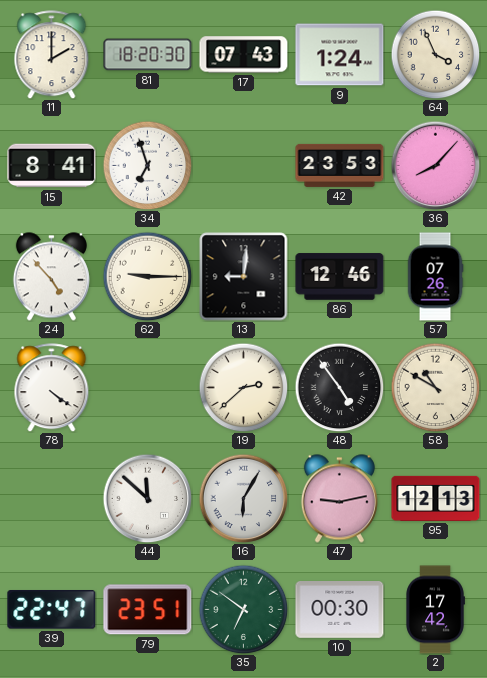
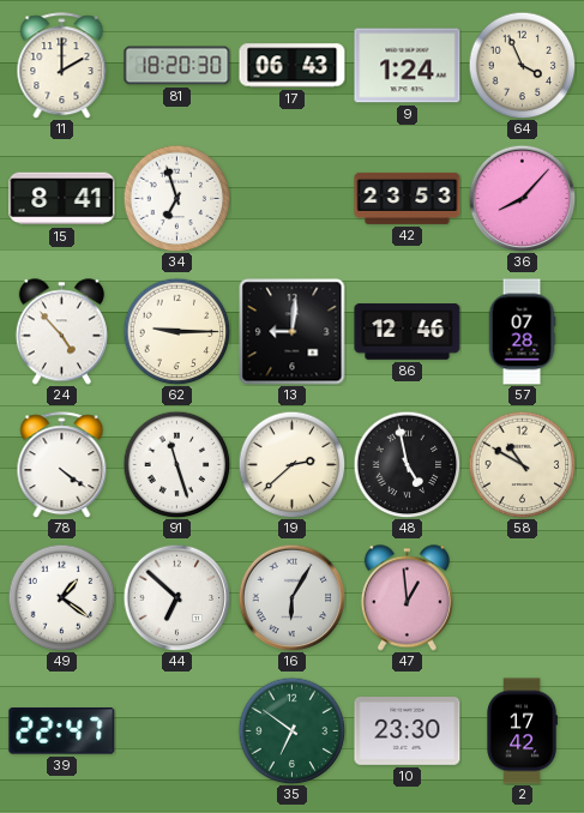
17: 07:43 -> 06:43 (293, 66)
57: 07:26 -> 07:28 (522, 332)
91: none -> 11:27 (176, 464)
48: 4:54 -> 4:58 (407, 464)
49: none -> 1:21 (61, 597)
44: 11:52 -> 6:52 (176, 597)
47: 9:13 -> 12:59 (407, 598)
95: 12:13 -> none (436, 498)
79: 23:51 -> none (148, 610)
10: 00:30 -> 23:30 (408, 731)
